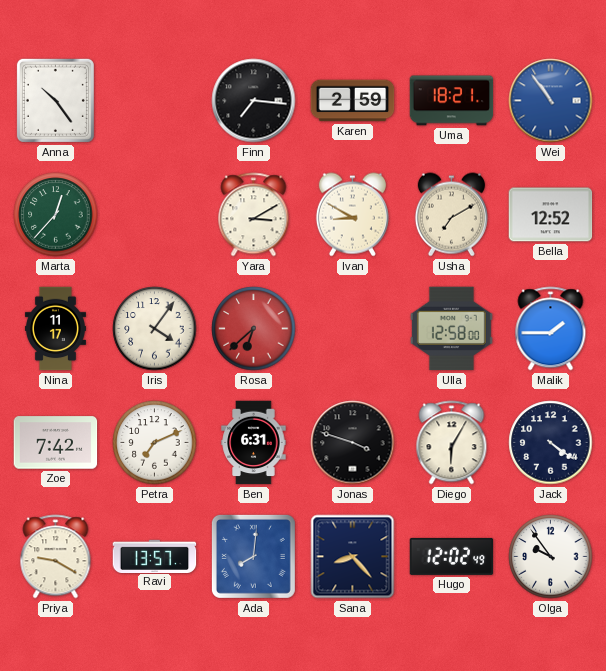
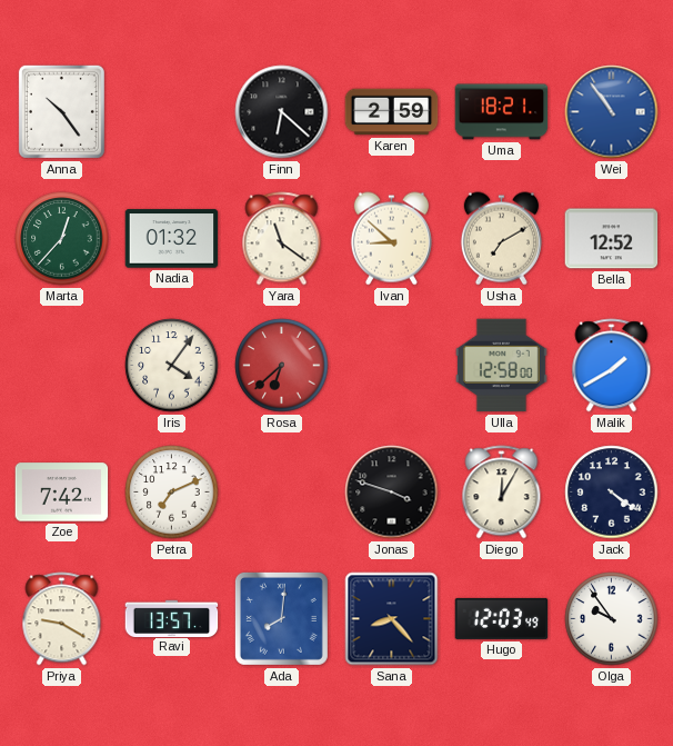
Finn: 7:16 -> 6:22 (282, 112)
Nadia: none -> 01:32 (172, 239)
Yara: 3:10 -> 11:21 (282, 239)
Ivan: 8:50 -> 8:52 (391, 239)
Nina: 11:17 -> none (55, 329)
Malik: 1:45 -> 1:40 (612, 366)
Ben: 6:31 -> none (254, 443)
Diego: 6:05 -> 12:05 (502, 493)
Hugo: 12:02 -> 12:03 (502, 618)
